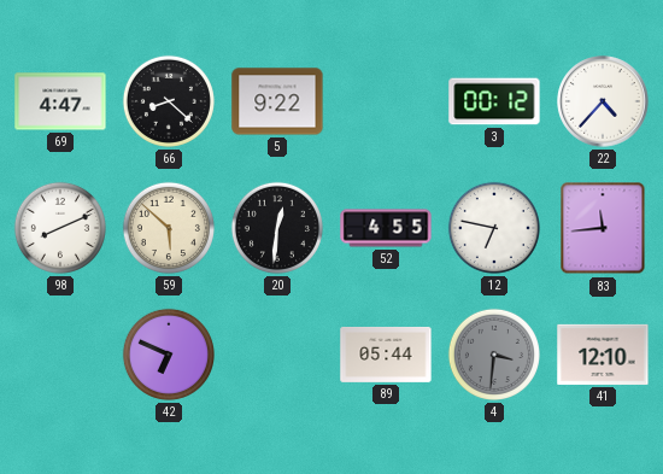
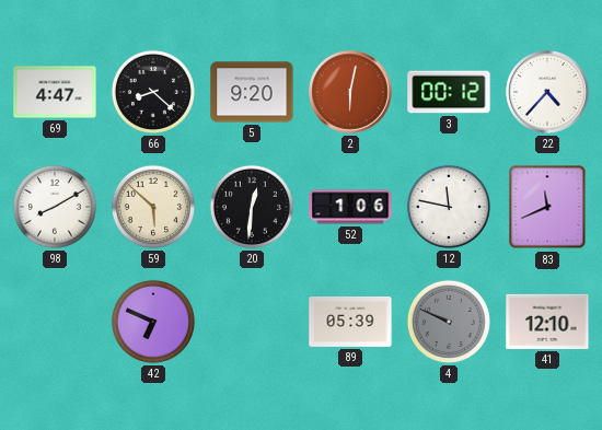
5: 9:22 -> 9:20 (252, 92)
2: none -> 6:02 (350, 92)
98: 8:11 -> 8:10 (55, 207)
52: 4:55 -> 1:06 (350, 207)
12: 6:47 -> 11:47 (449, 207)
83: 11:44 -> 11:41 (547, 207)
89: 05:44 -> 05:39 (350, 322)
4: 3:31 -> 9:49 (449, 322)
